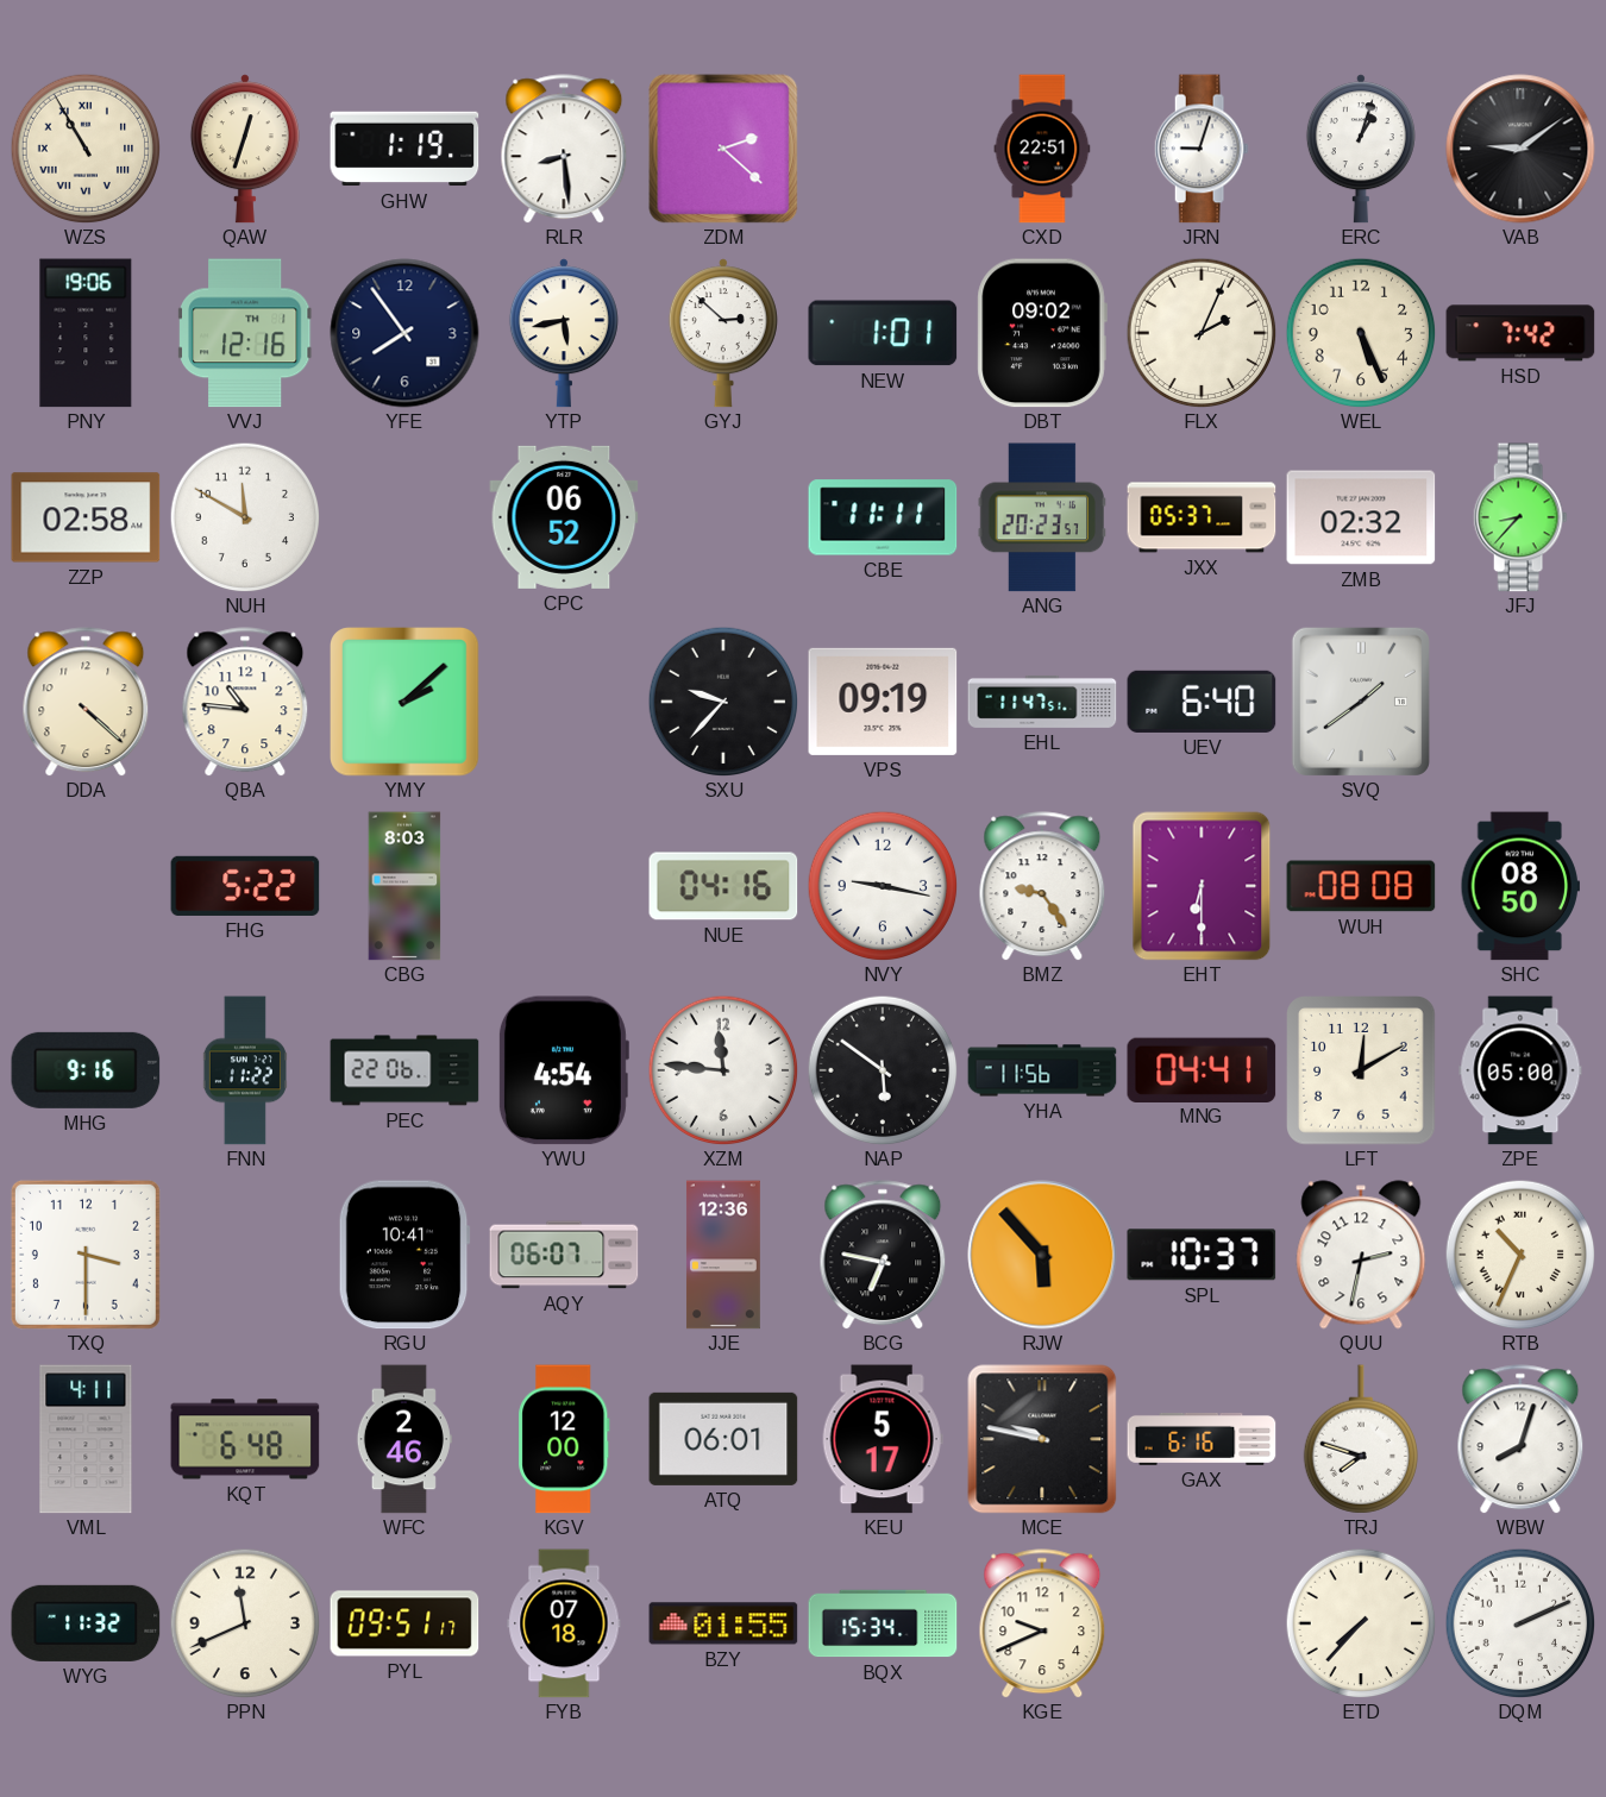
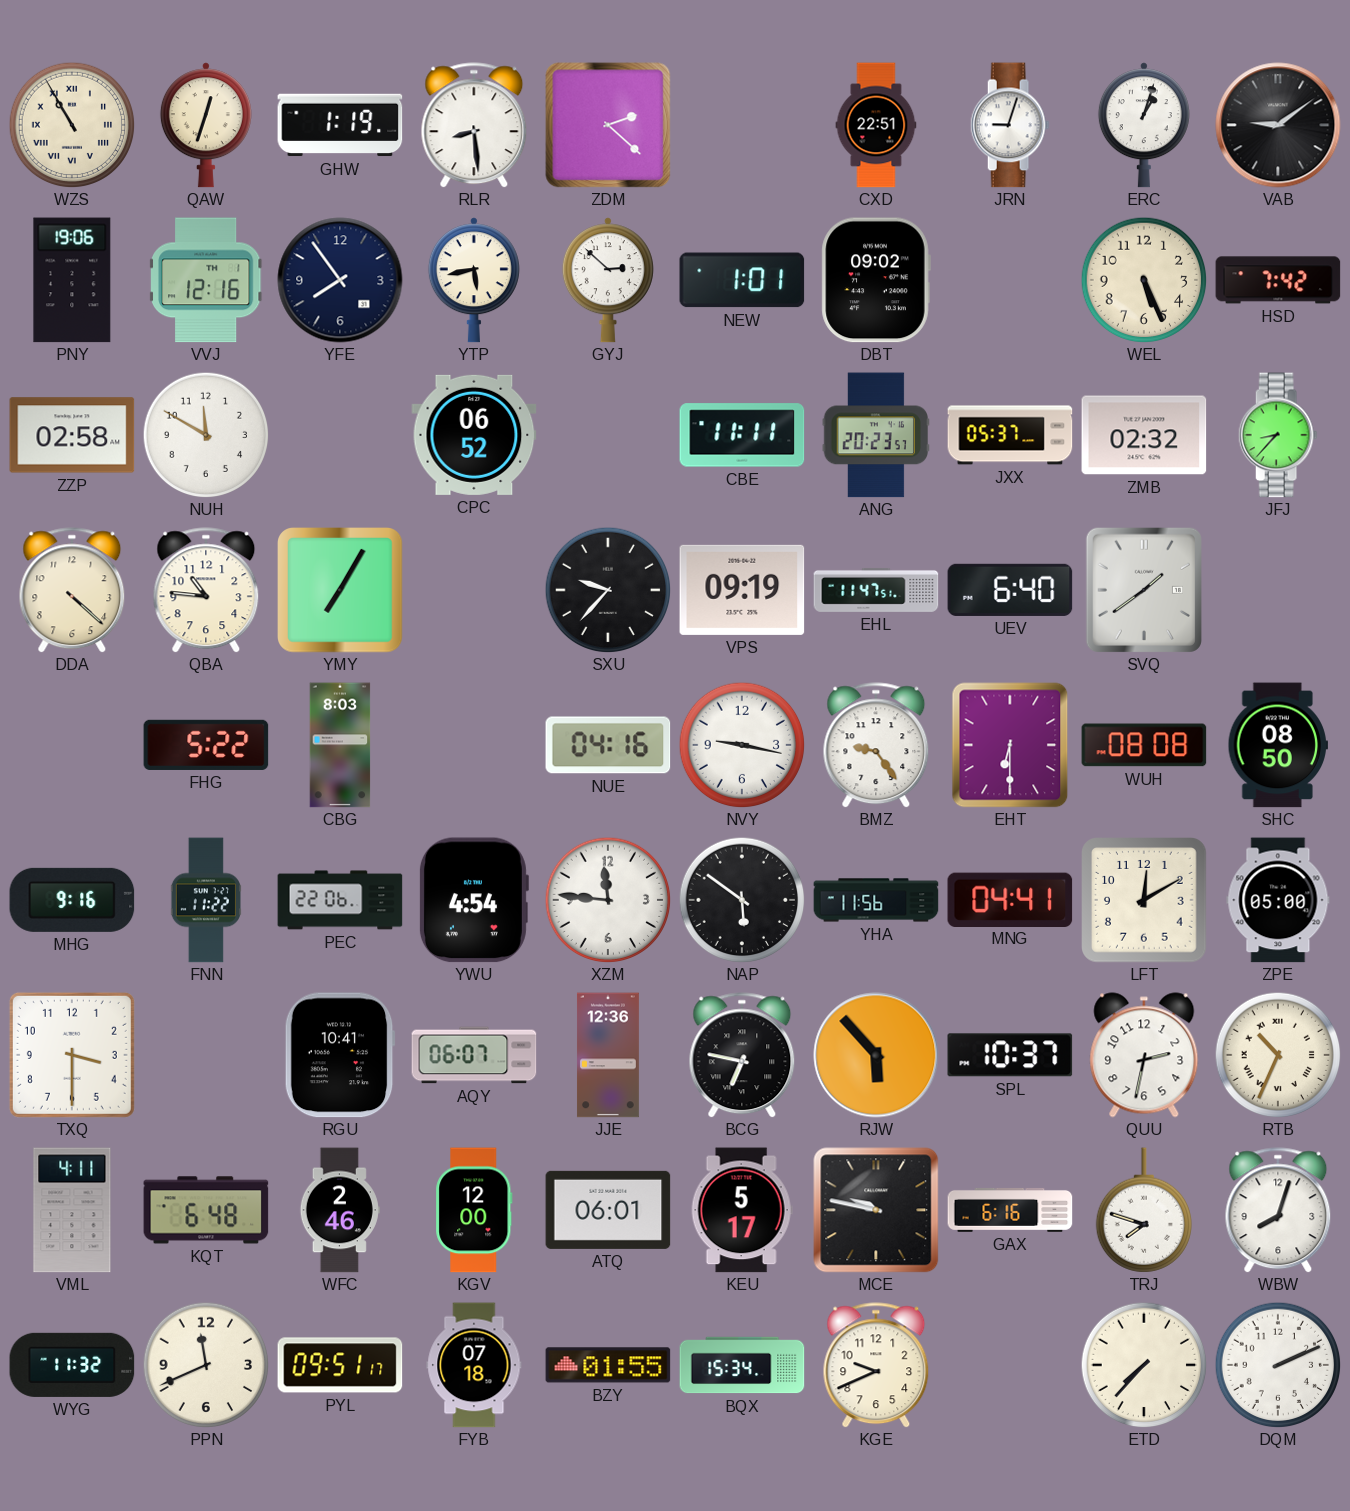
FLX: 2:04 -> none (1202, 333)
YMY: 2:08 -> 7:05 (340, 590)
